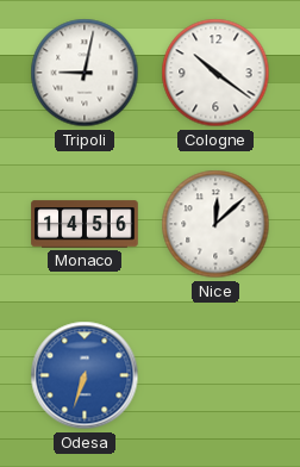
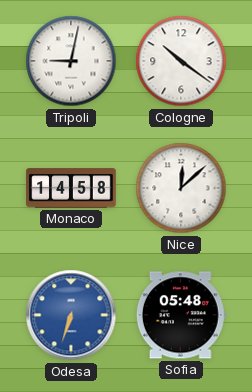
Monaco: 14:56 -> 14:58 (71, 188)
Sofia: none -> 05:48 (181, 315)
